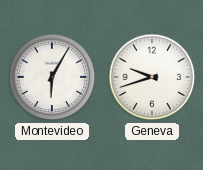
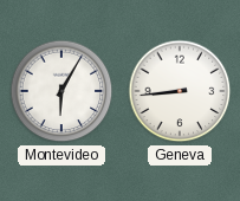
Geneva: 9:42 -> 8:44 (180, 91)
